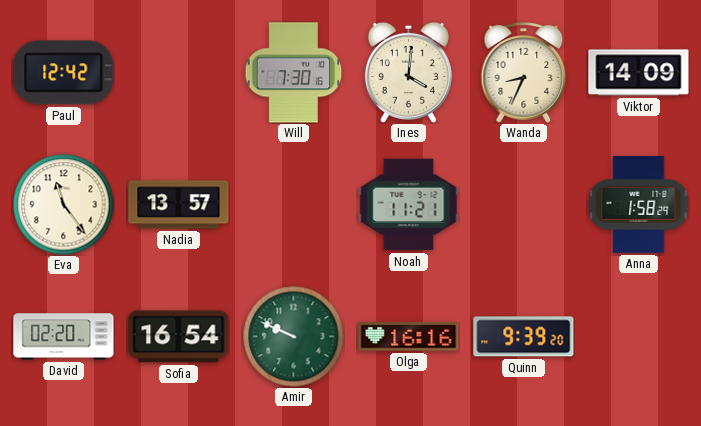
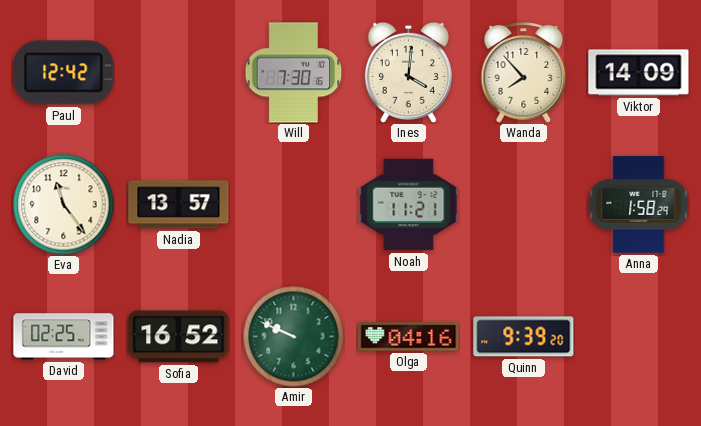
Wanda: 8:34 -> 7:53 (524, 73)
David: 02:20 -> 02:25 (64, 337)
Sofia: 16:54 -> 16:52 (179, 337)
Olga: 16:16 -> 04:16 (409, 337)
